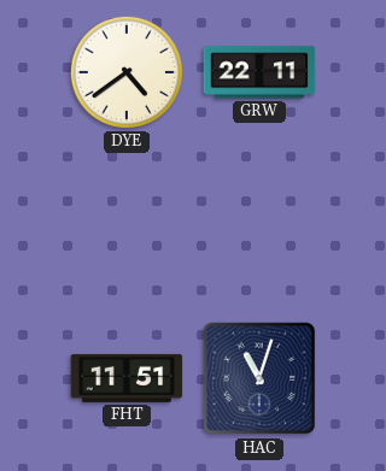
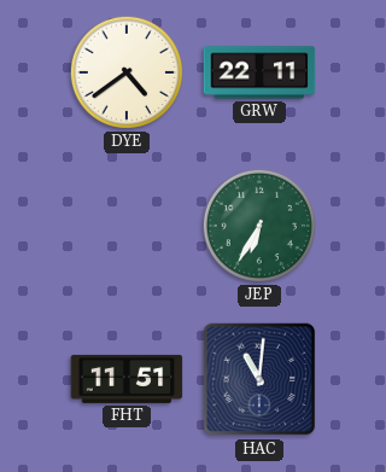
JEP: none -> 6:35 (259, 226)
HAC: 11:03 -> 11:01 (259, 379)
